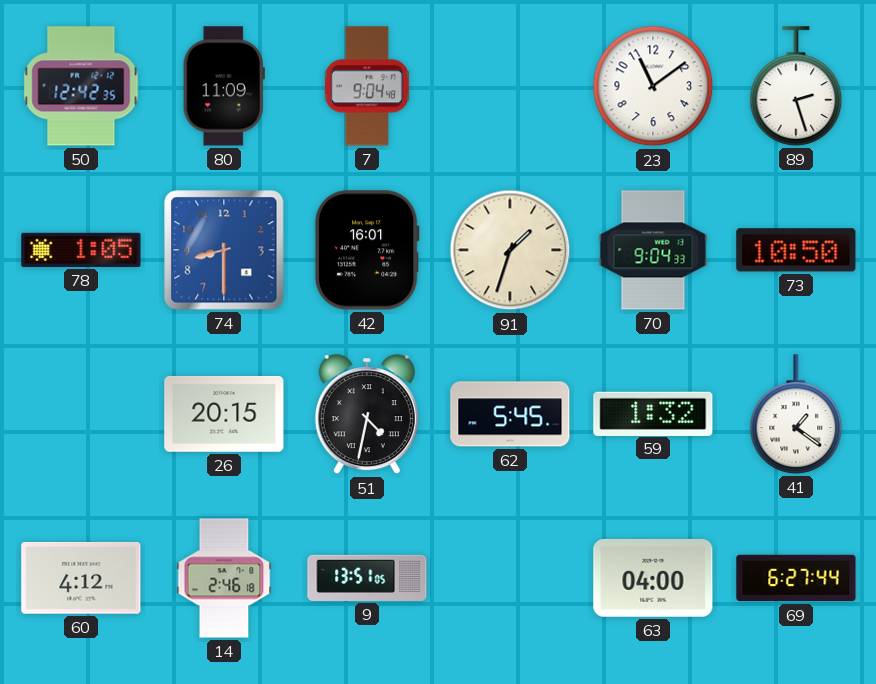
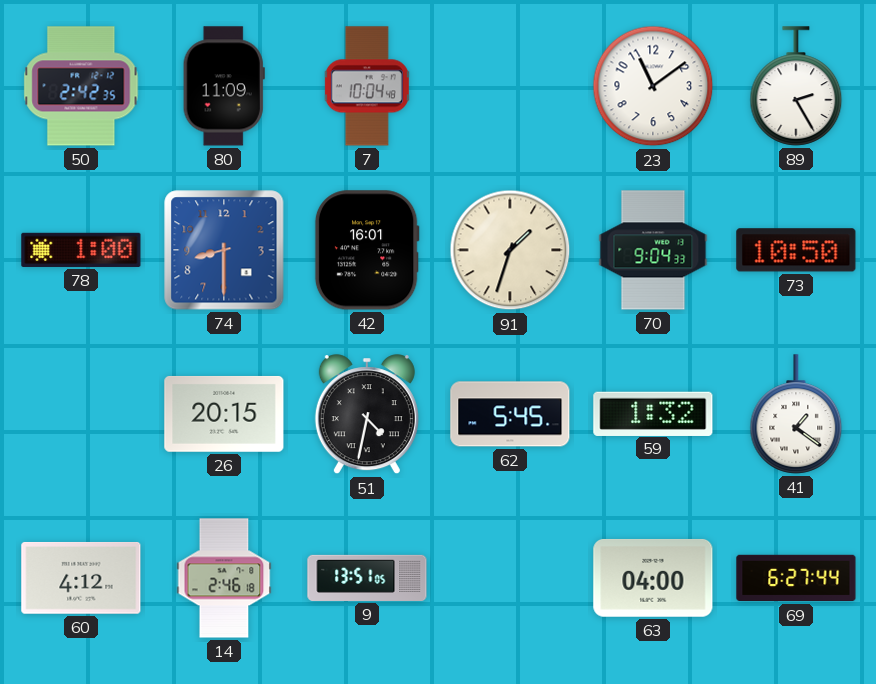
50: 12:42 -> 2:42 (81, 86)
7: 9:04 -> 10:04 (367, 86)
89: 2:27 -> 2:25 (796, 86)
78: 1:05 -> 1:00 (81, 250)
